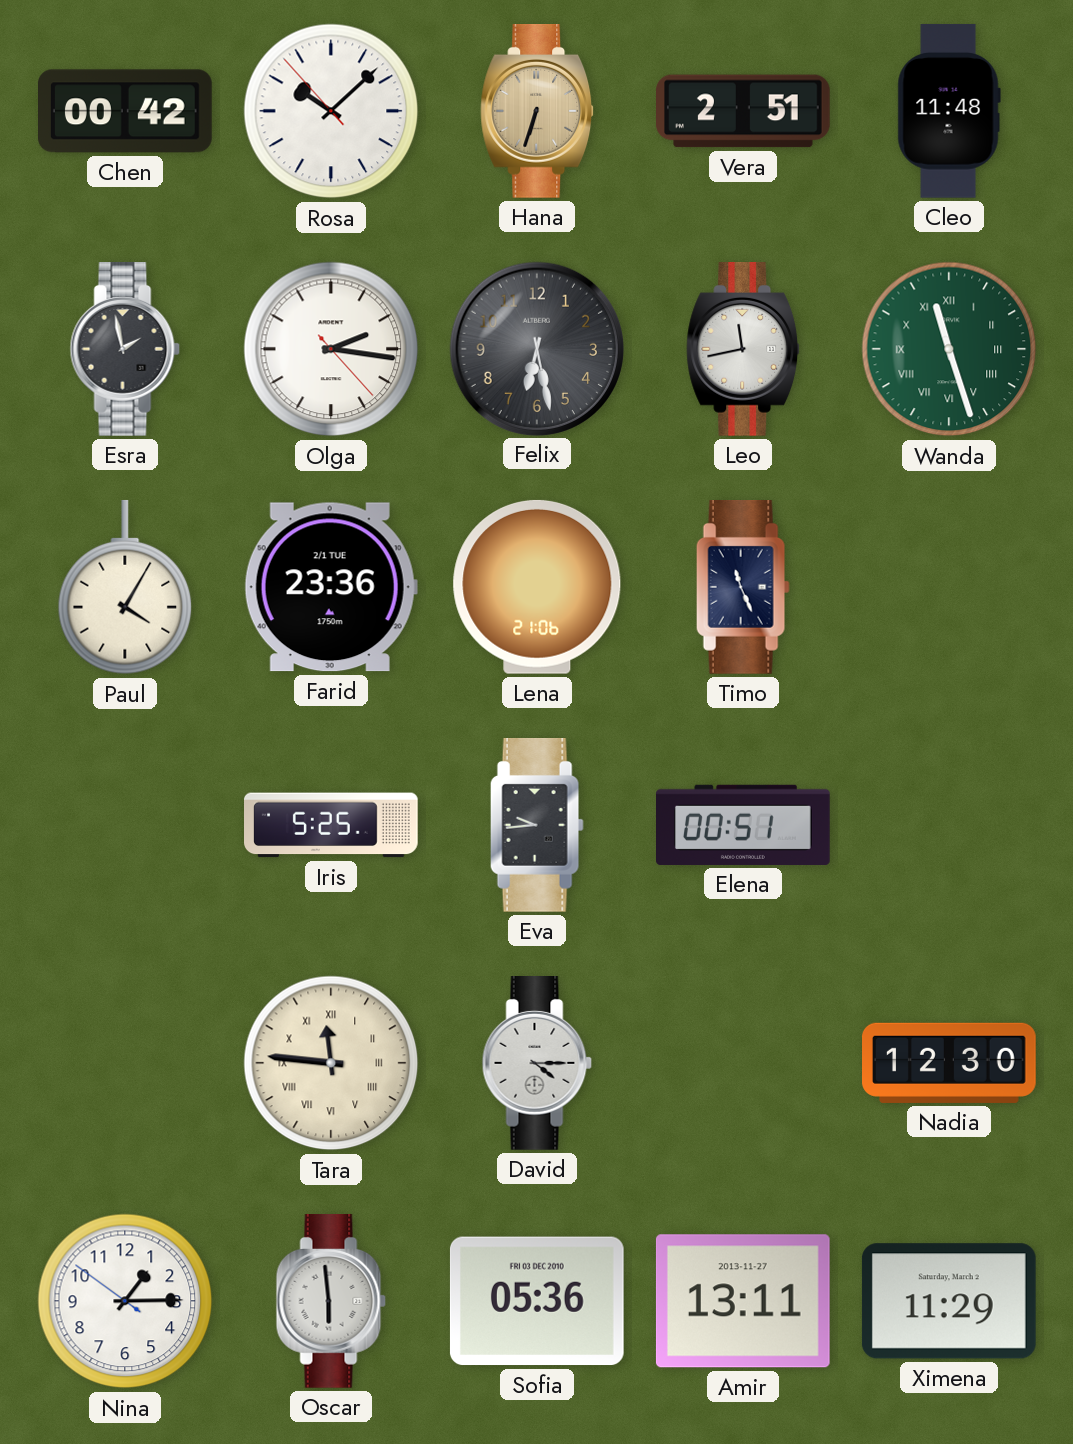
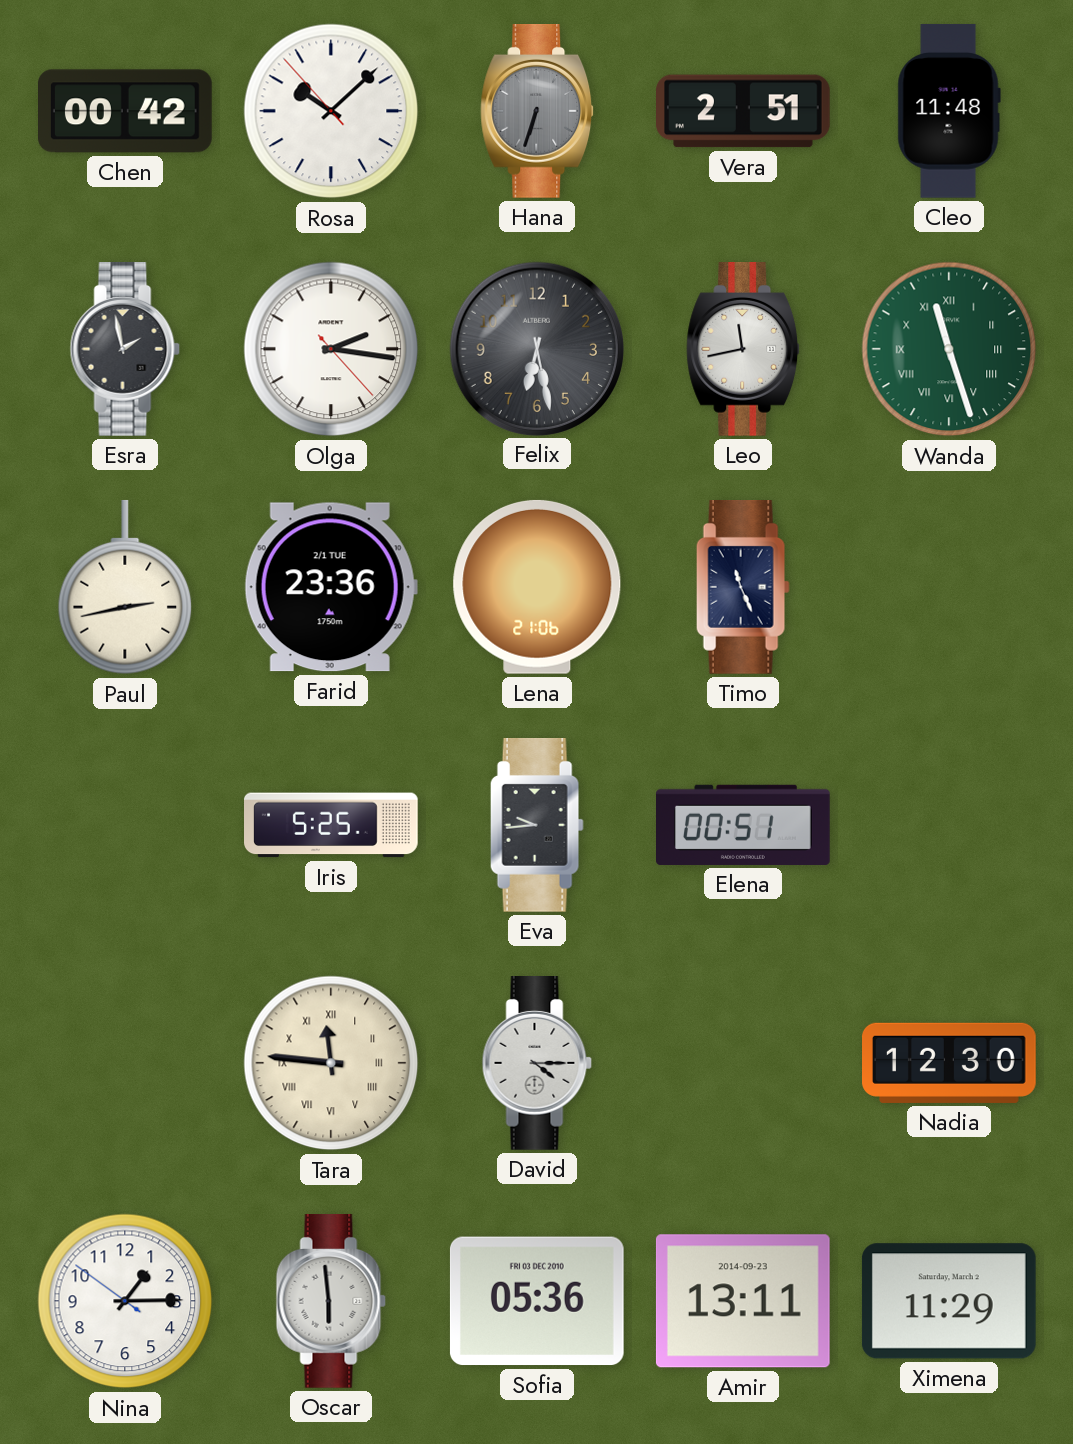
Hana dial: champagne -> grey (538, 112)
Paul: 4:05 -> 2:43 (125, 587)
Amir date: 2013-11-27 -> 2014-09-23 (743, 1301)
